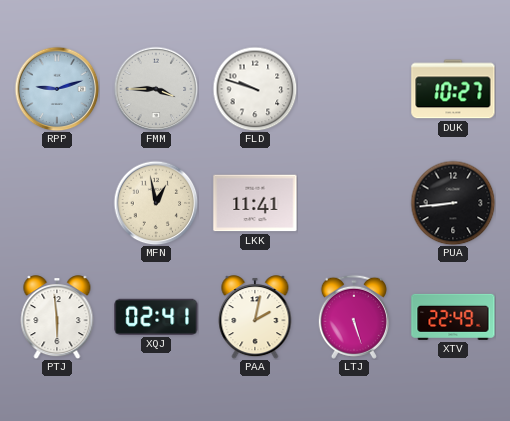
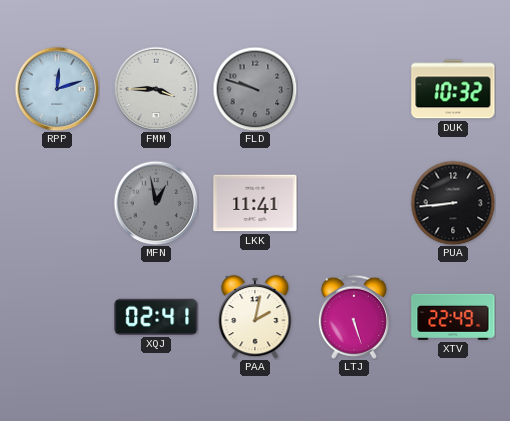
RPP: 9:12 -> 12:12 (57, 89)
FLD dial: white -> grey (255, 89)
DUK: 10:27 -> 10:32 (453, 89)
MFN dial: cream -> grey (156, 203)
PTJ: 5:59 -> none (57, 317)
